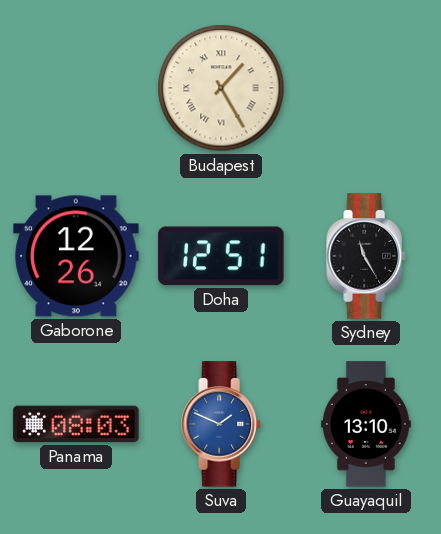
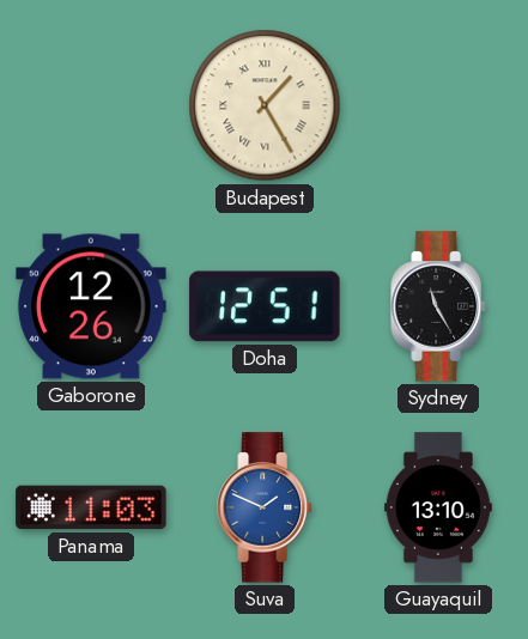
Panama: 08:03 -> 11:03 (91, 507)
